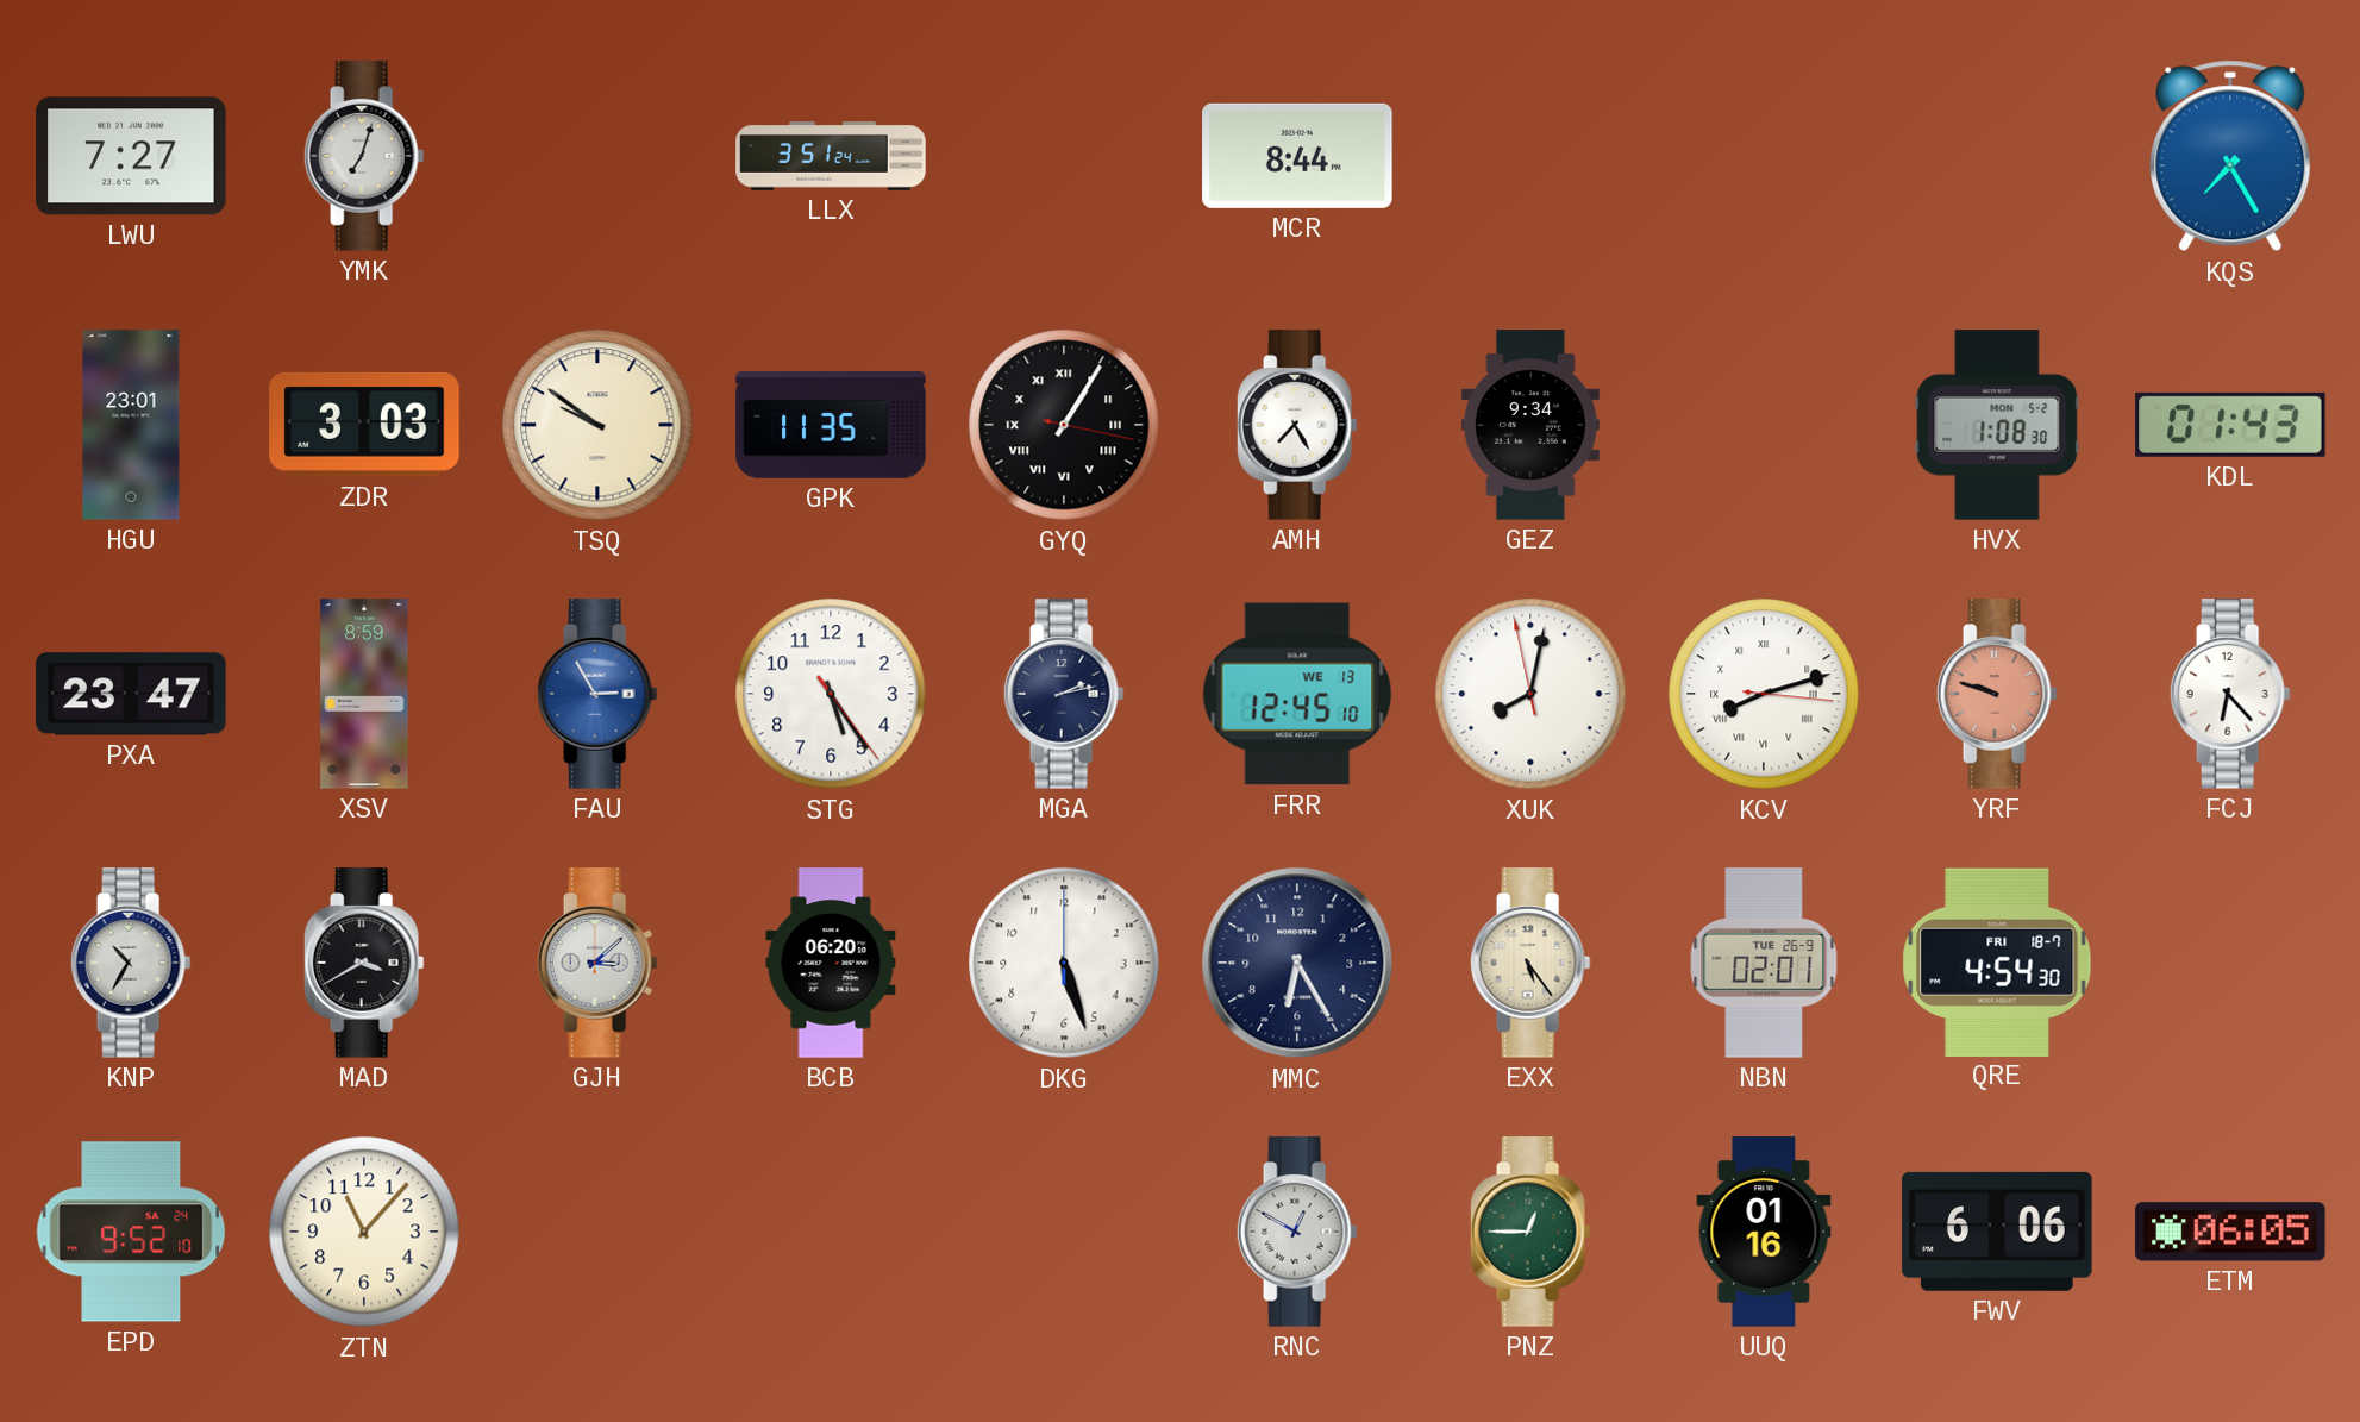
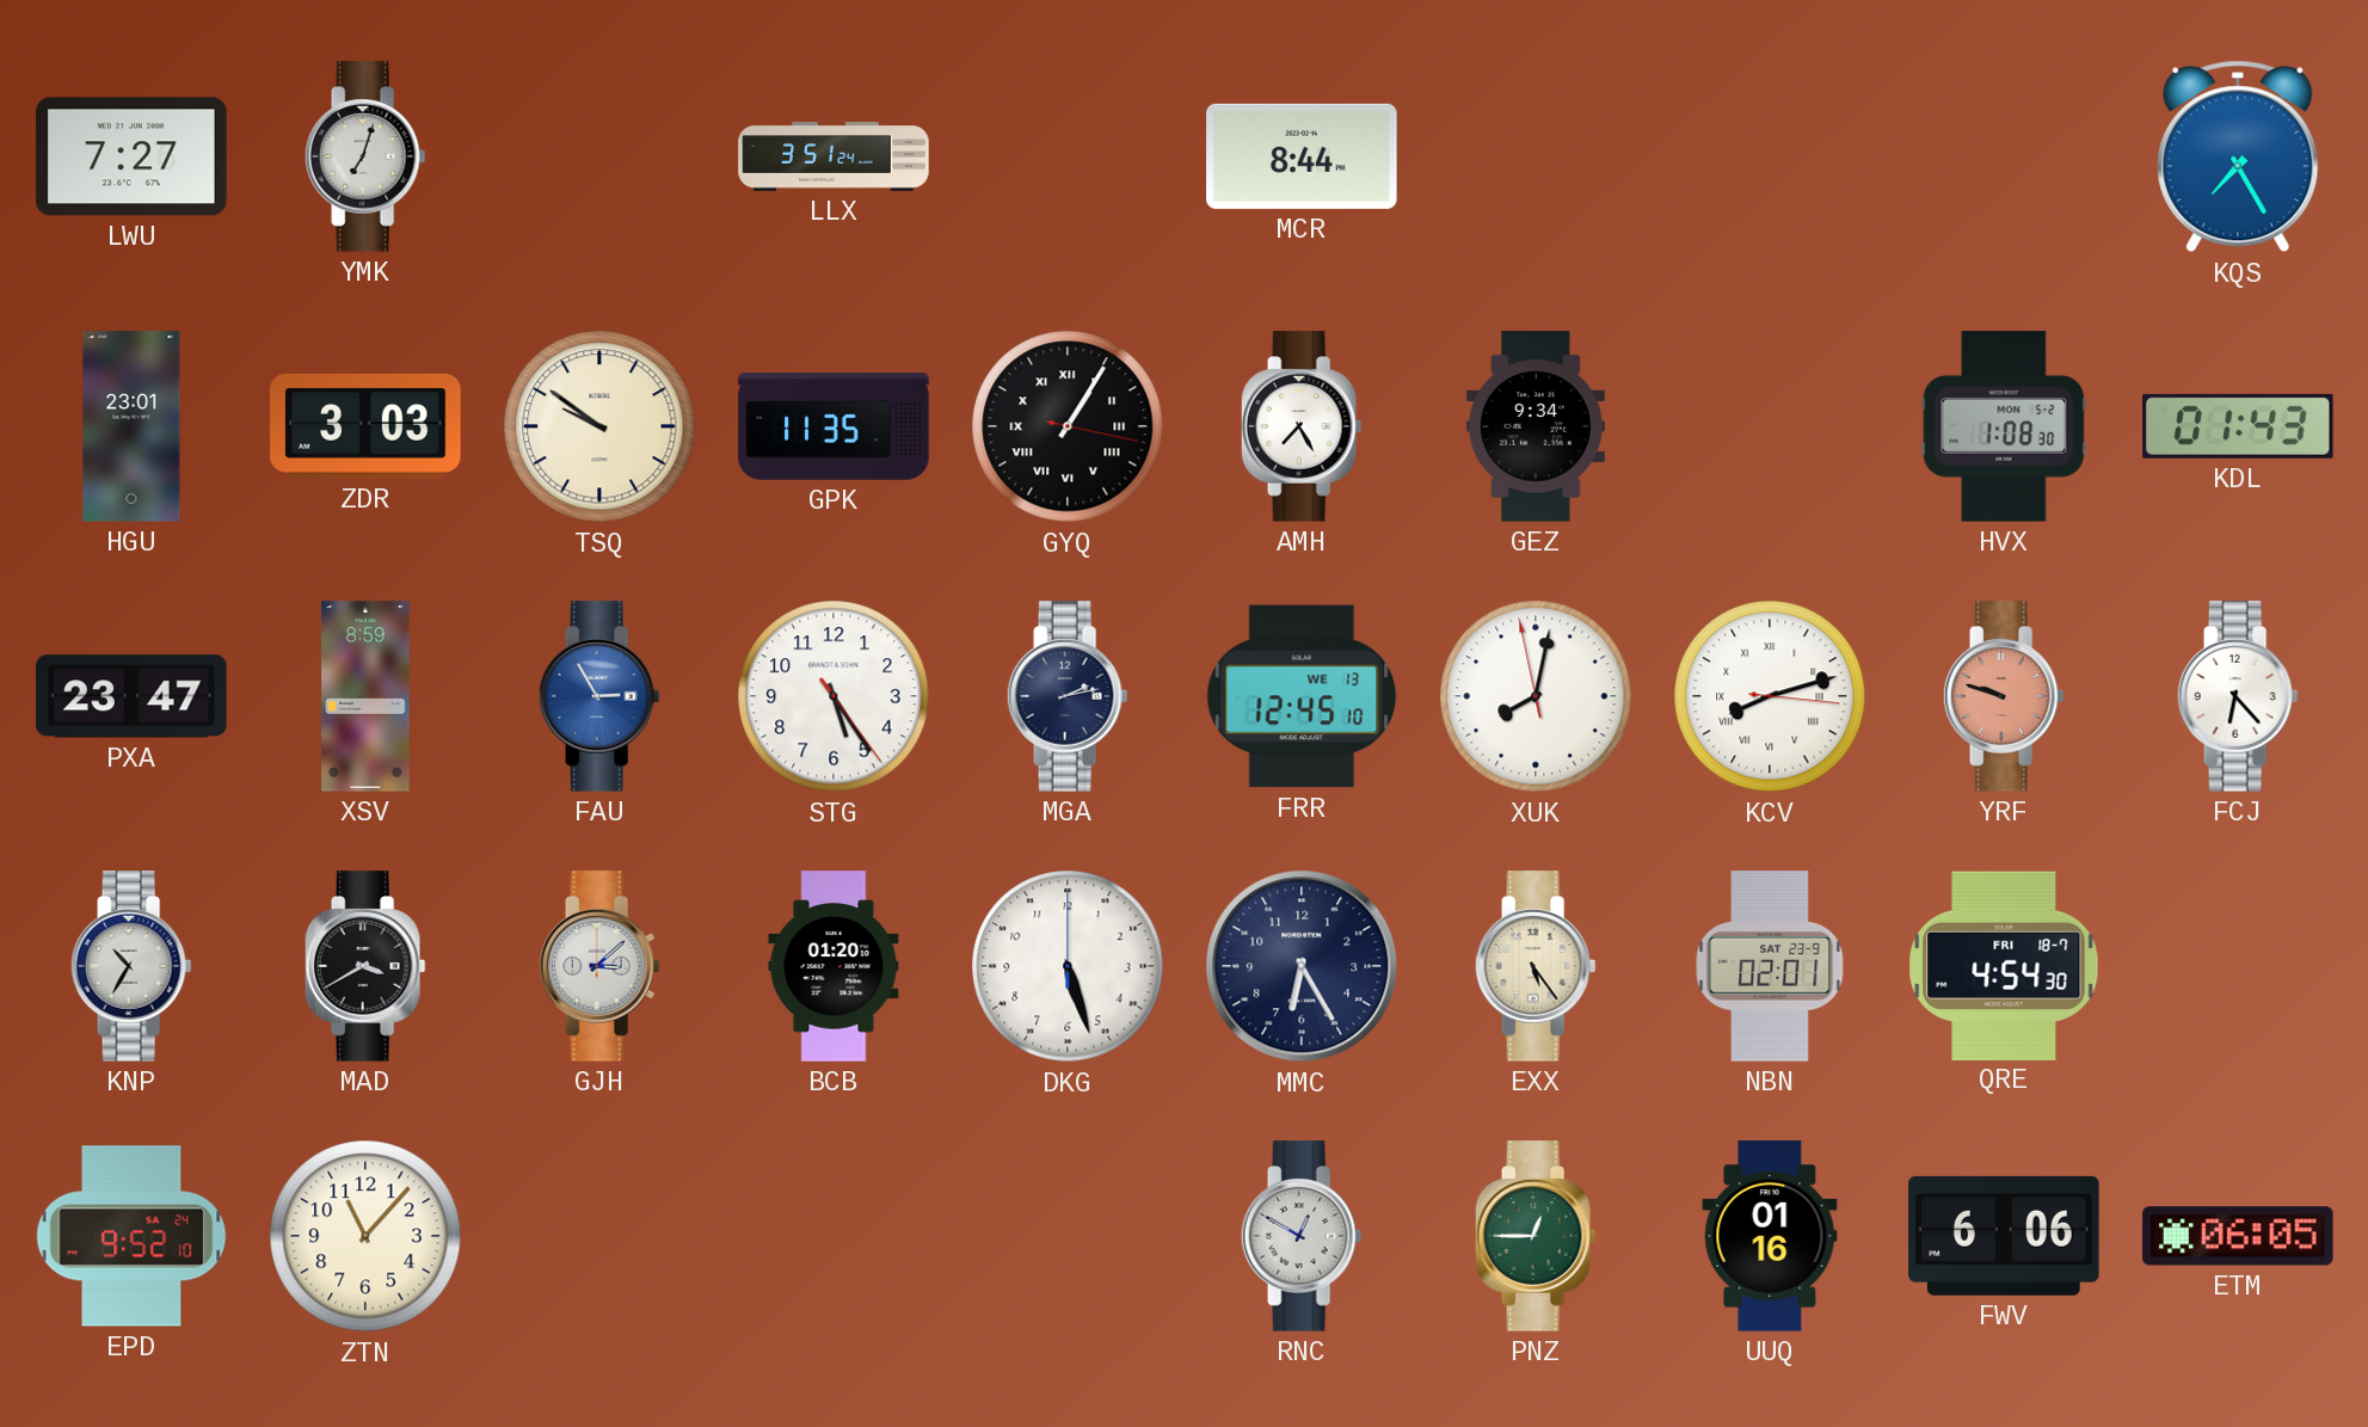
BCB: 06:20 -> 01:20 (834, 966)
NBN date: TUE 26-9 -> SAT 23-9 (1770, 966)
